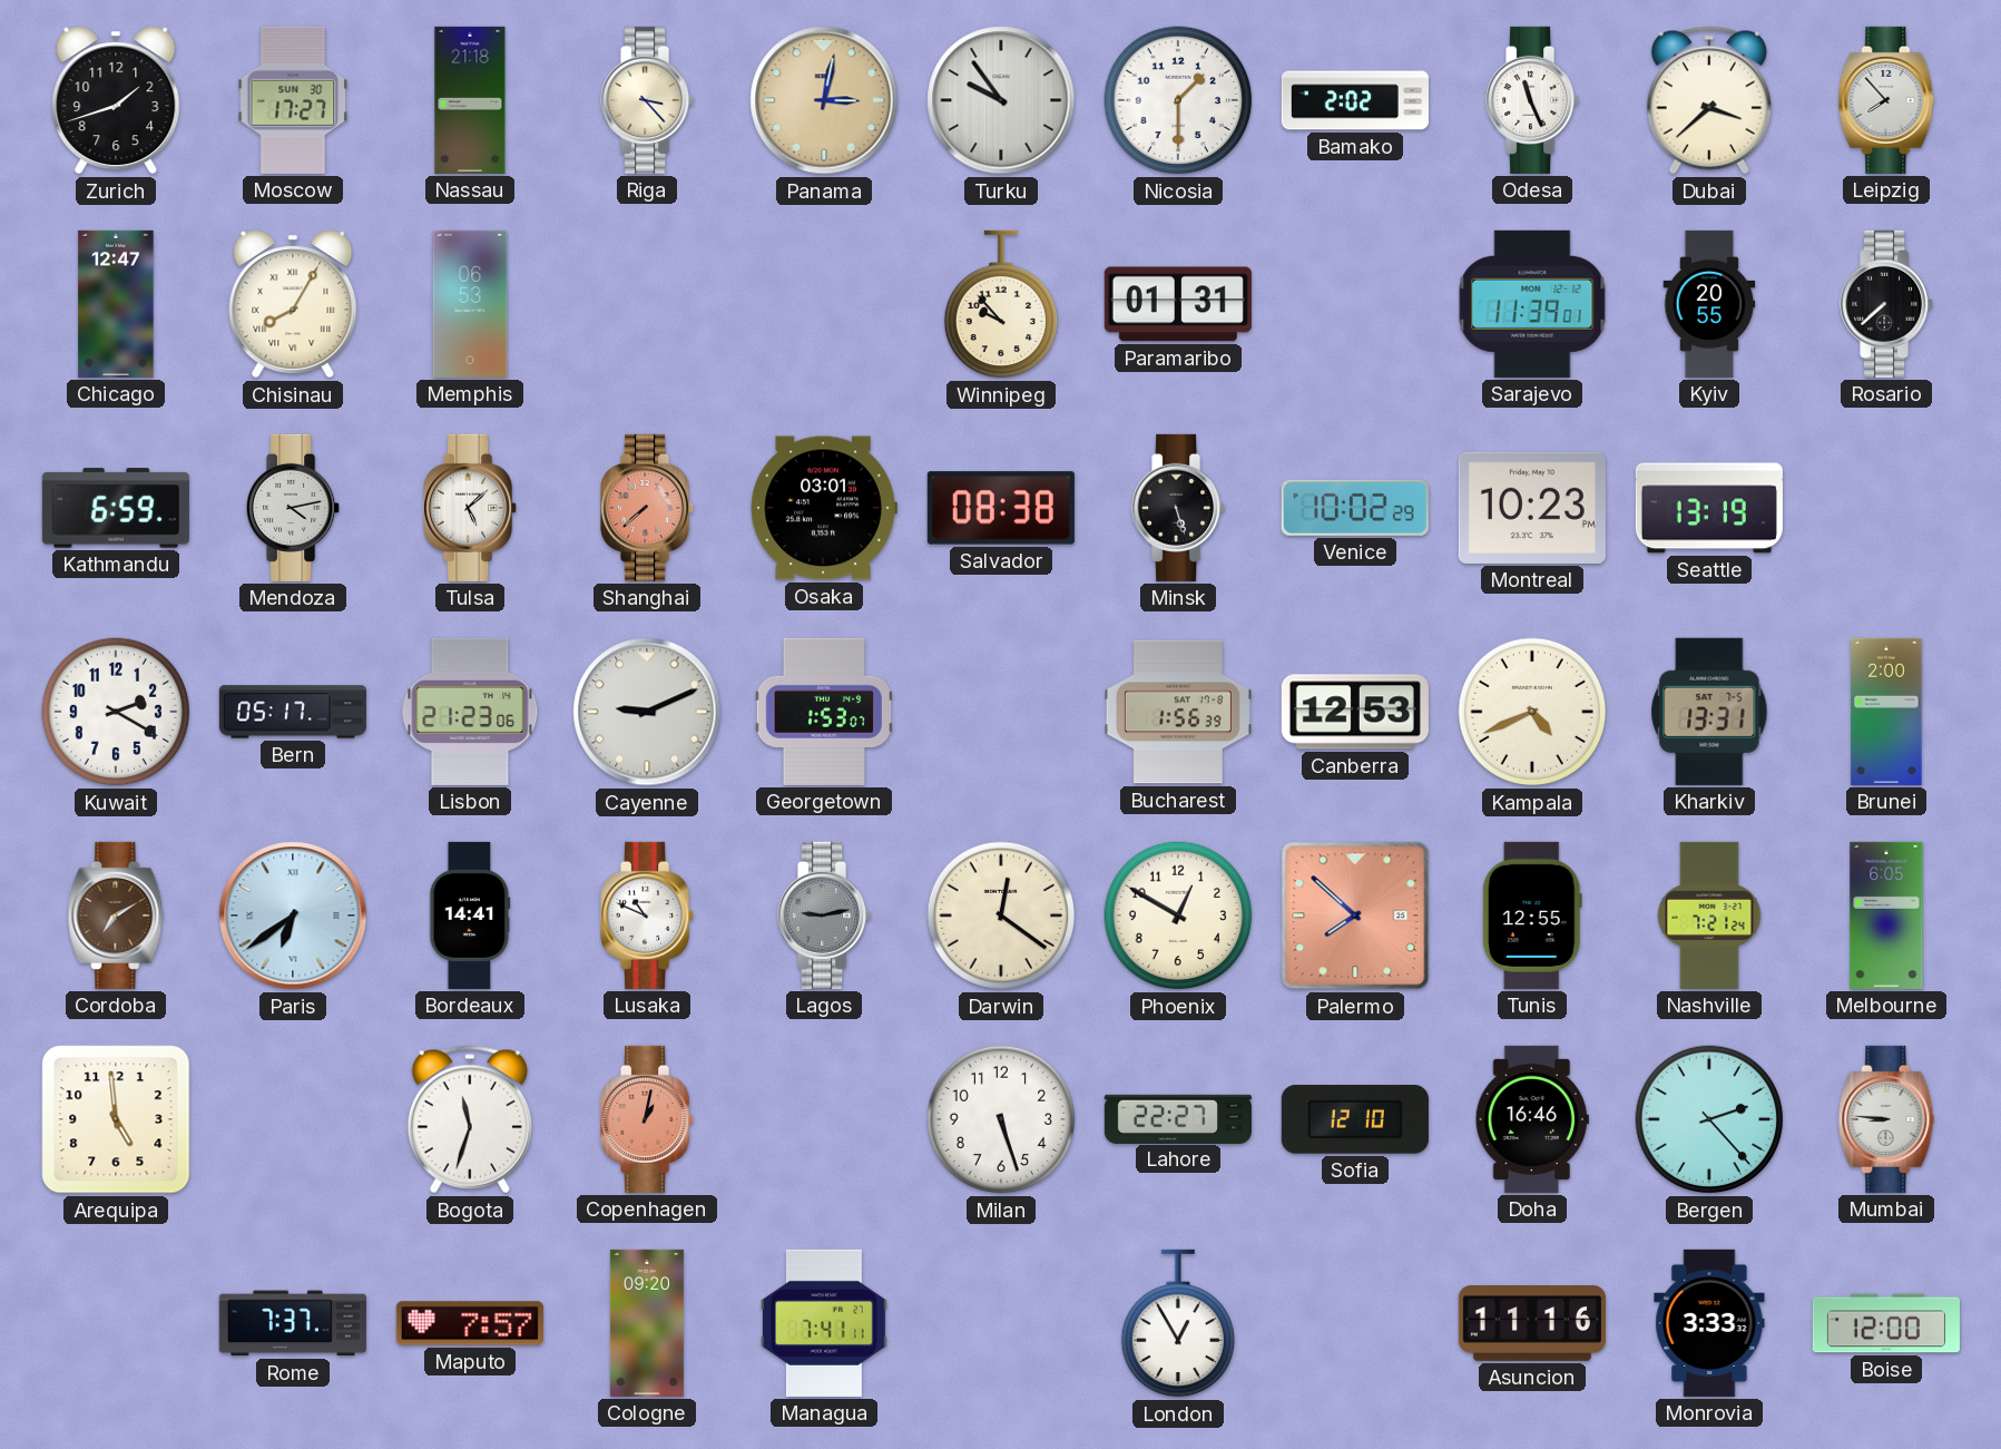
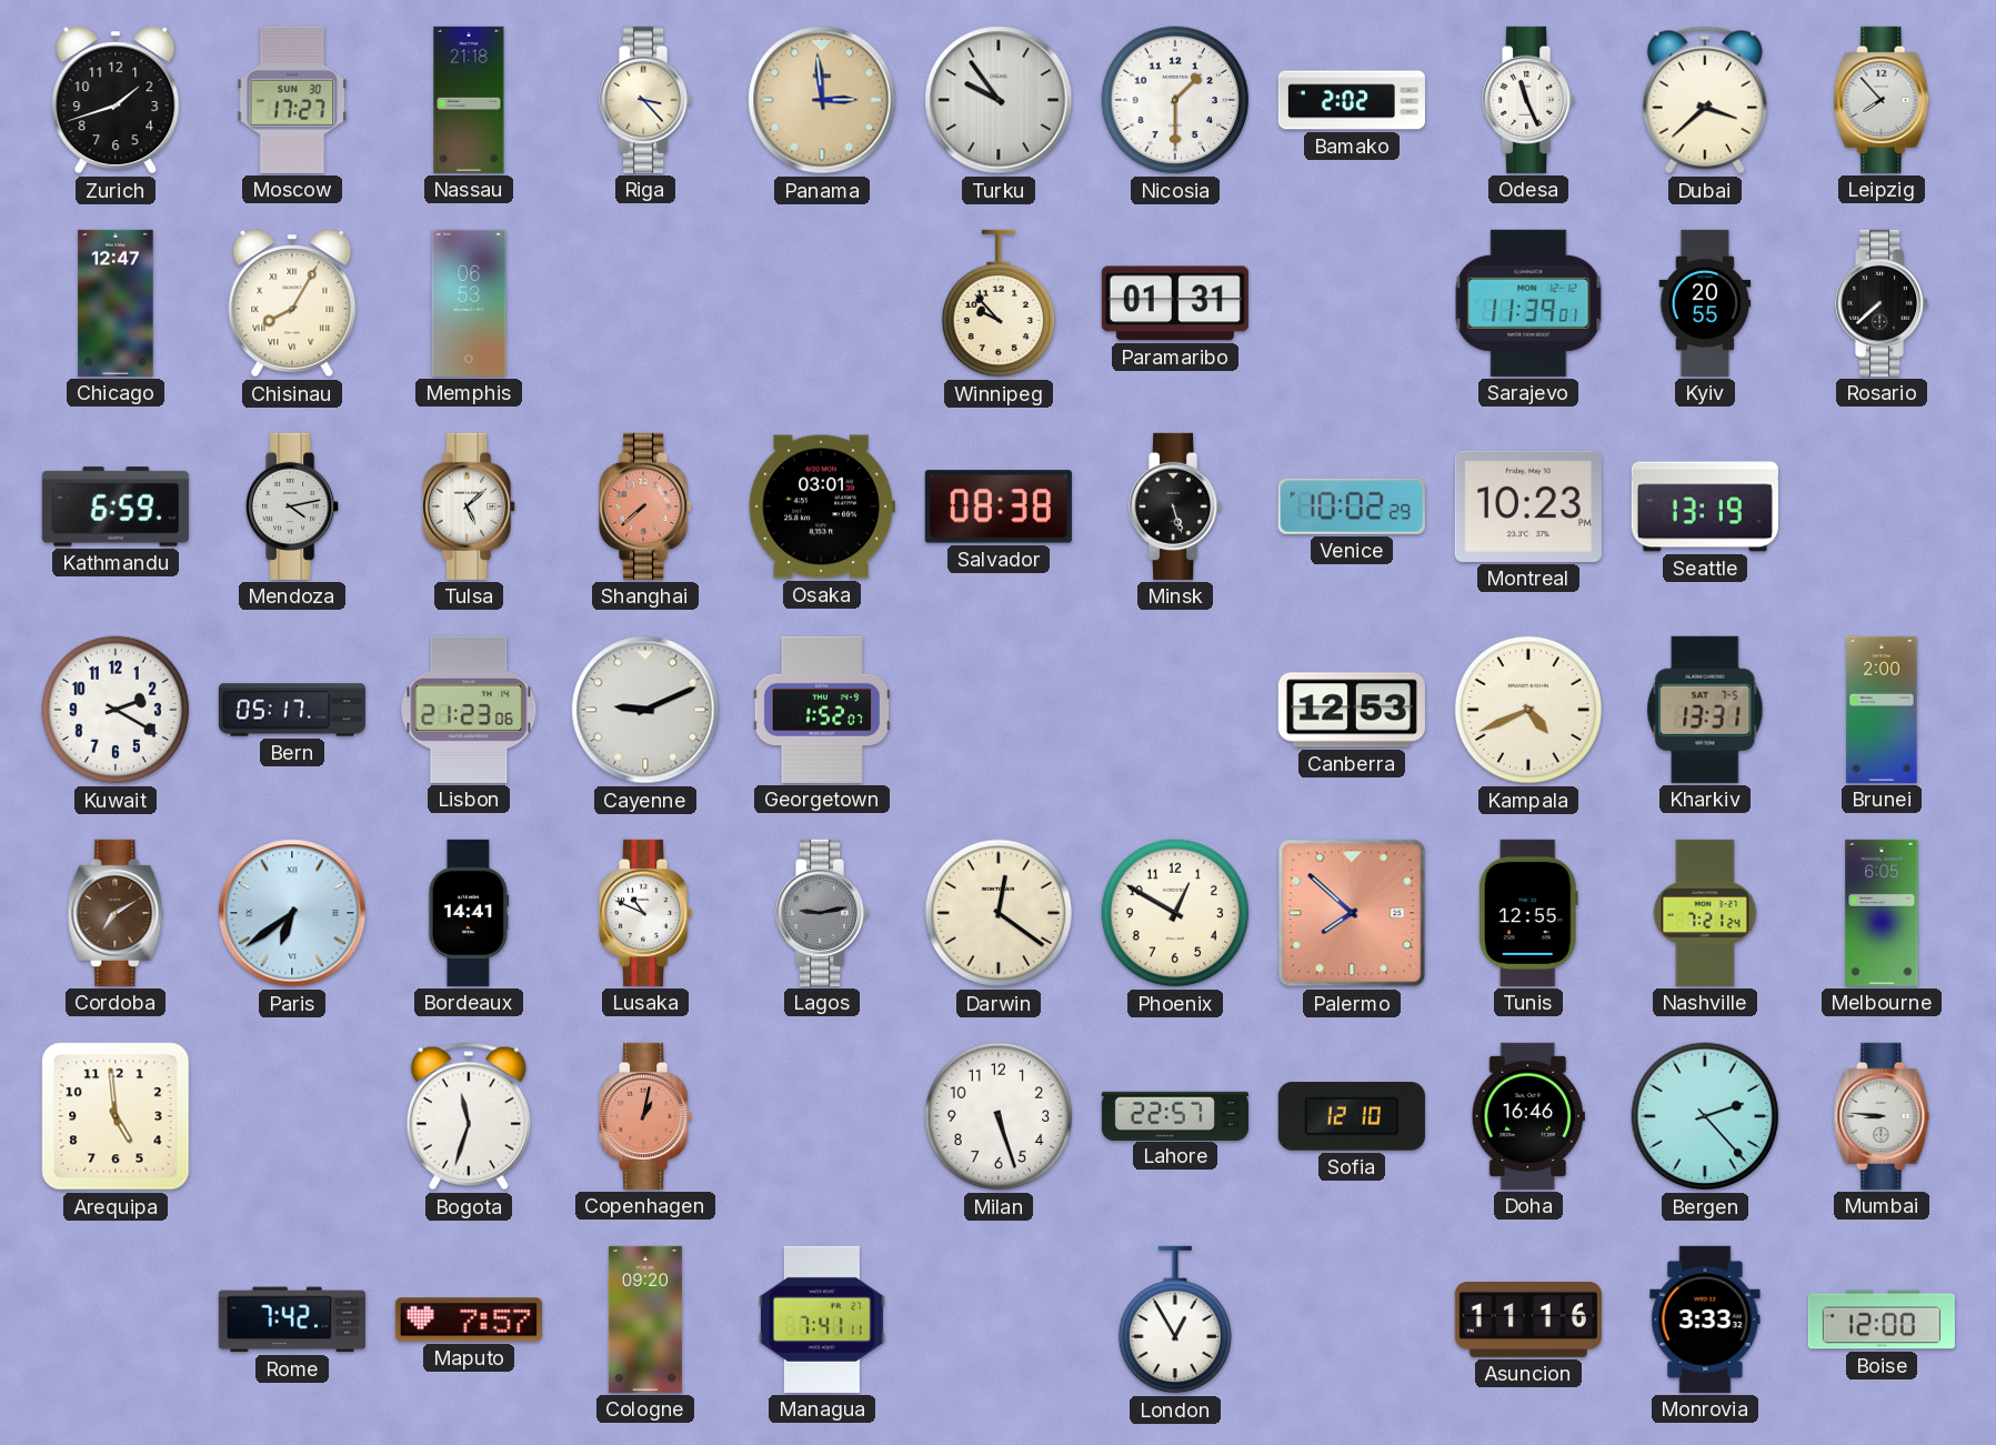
Panama: 3:02 -> 2:59 (822, 100)
Georgetown: 1:53 -> 1:52 (822, 710)
Bucharest: 1:56 -> none (1178, 712)
Lahore: 22:27 -> 22:57 (1175, 1115)
Rome: 7:37 -> 7:42 (292, 1319)
